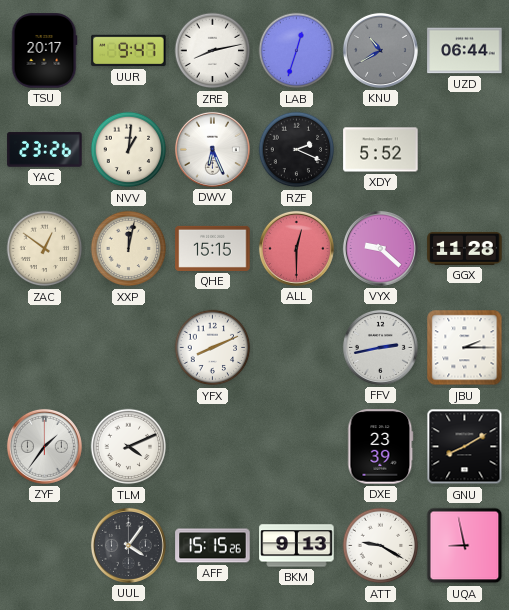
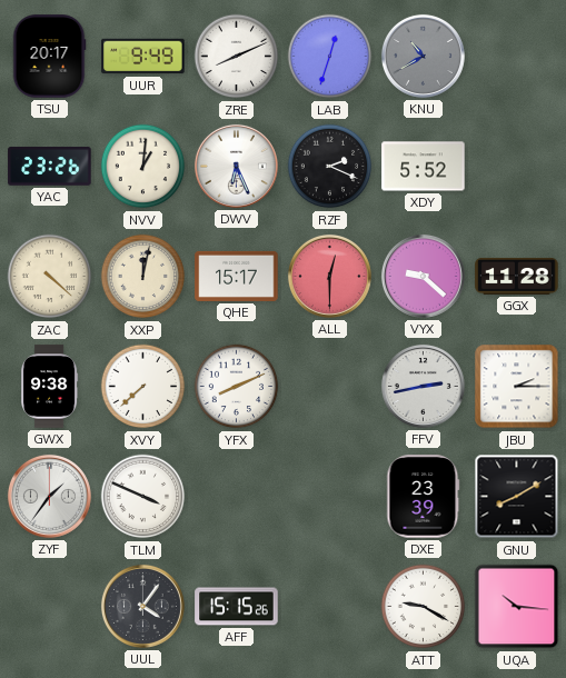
UUR: 9:47 -> 9:49 (143, 57)
ZRE: 8:13 -> 8:11 (237, 57)
UZD: 06:44 -> none (465, 51)
ZAC: 12:51 -> 4:22 (50, 277)
QHE: 15:15 -> 15:17 (237, 276)
GWX: none -> 9:38 (50, 387)
XVY: none -> 7:38 (143, 387)
TLM: 4:11 -> 3:49 (143, 497)
BKM: 9:13 -> none (297, 546)
UQA: 8:58 -> 10:16 (517, 607)
